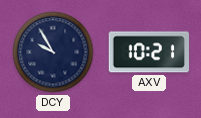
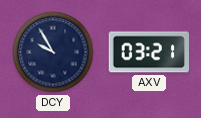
AXV: 10:21 -> 03:21 (149, 52)
